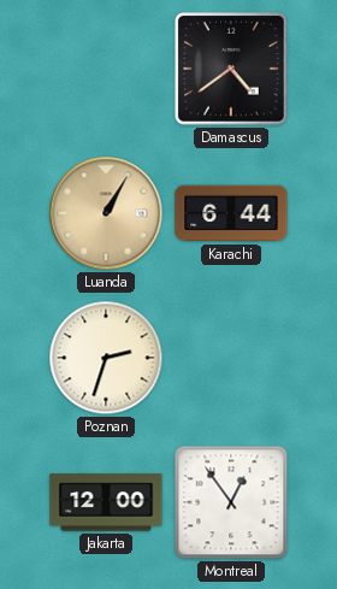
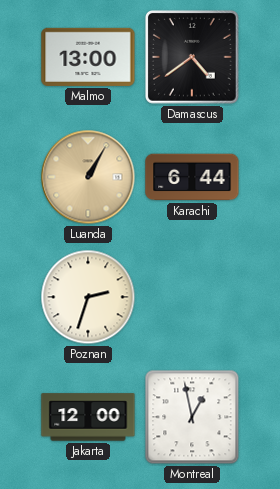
Malmo: none -> 13:00 (88, 57)
Montreal: 12:54 -> 12:58 (192, 417)
